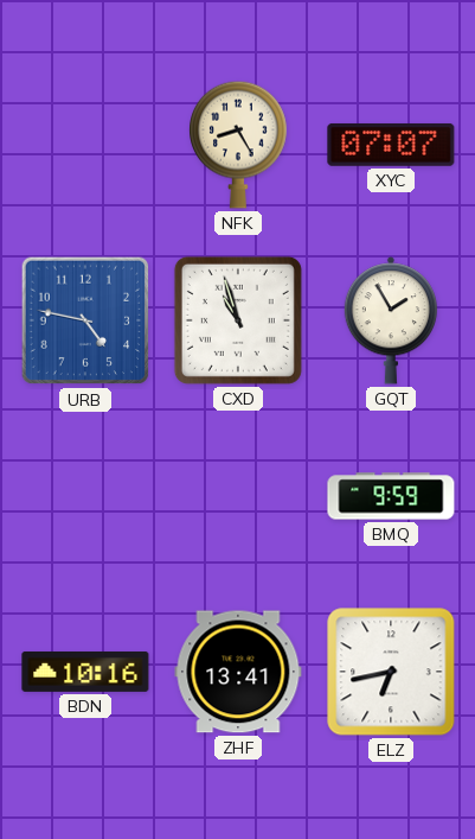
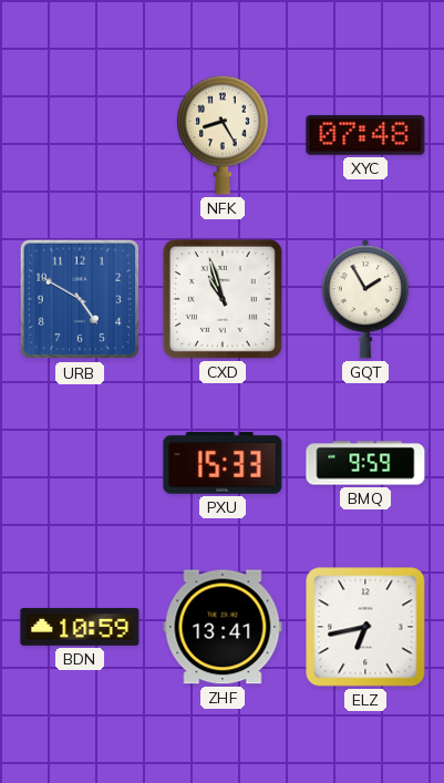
XYC: 07:07 -> 07:48 (365, 135)
URB: 4:47 -> 4:50 (80, 299)
PXU: none -> 15:33 (223, 463)
BDN: 10:16 -> 10:59 (80, 627)
